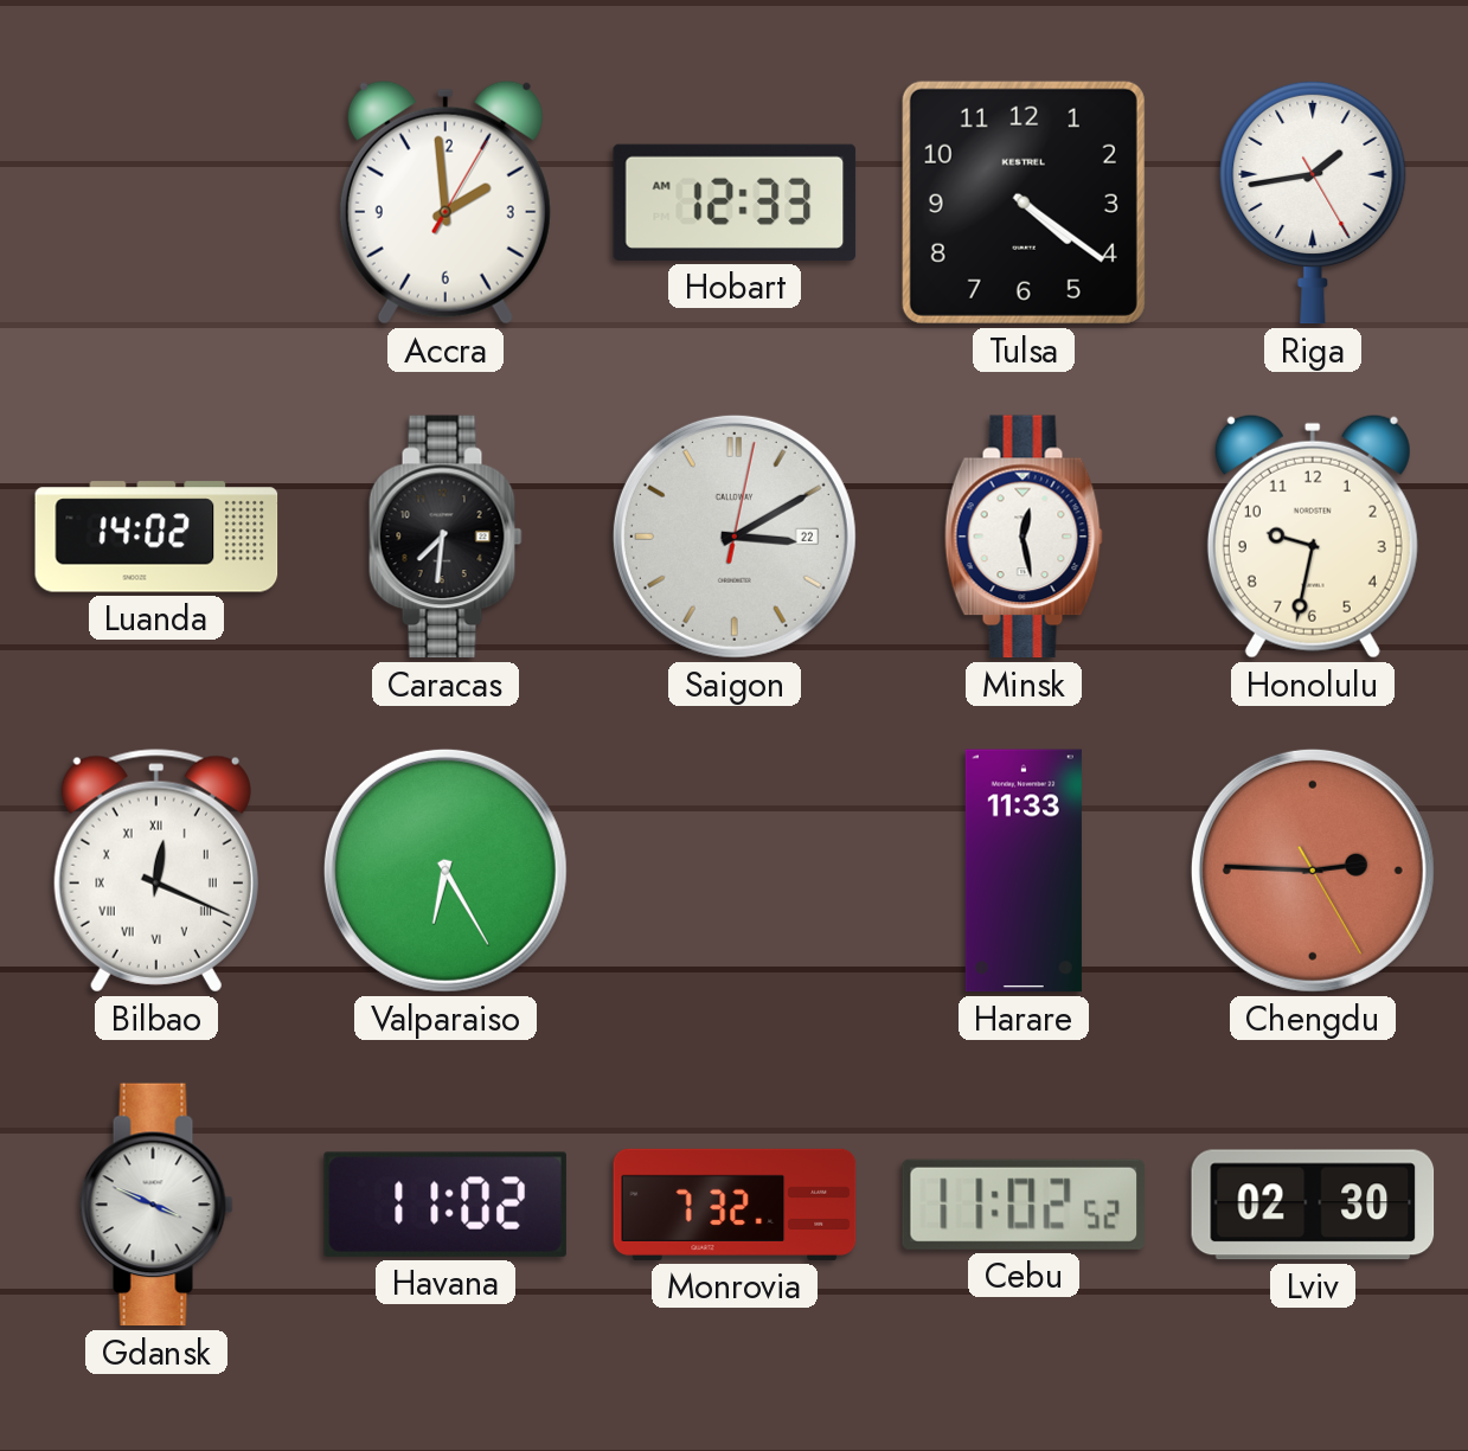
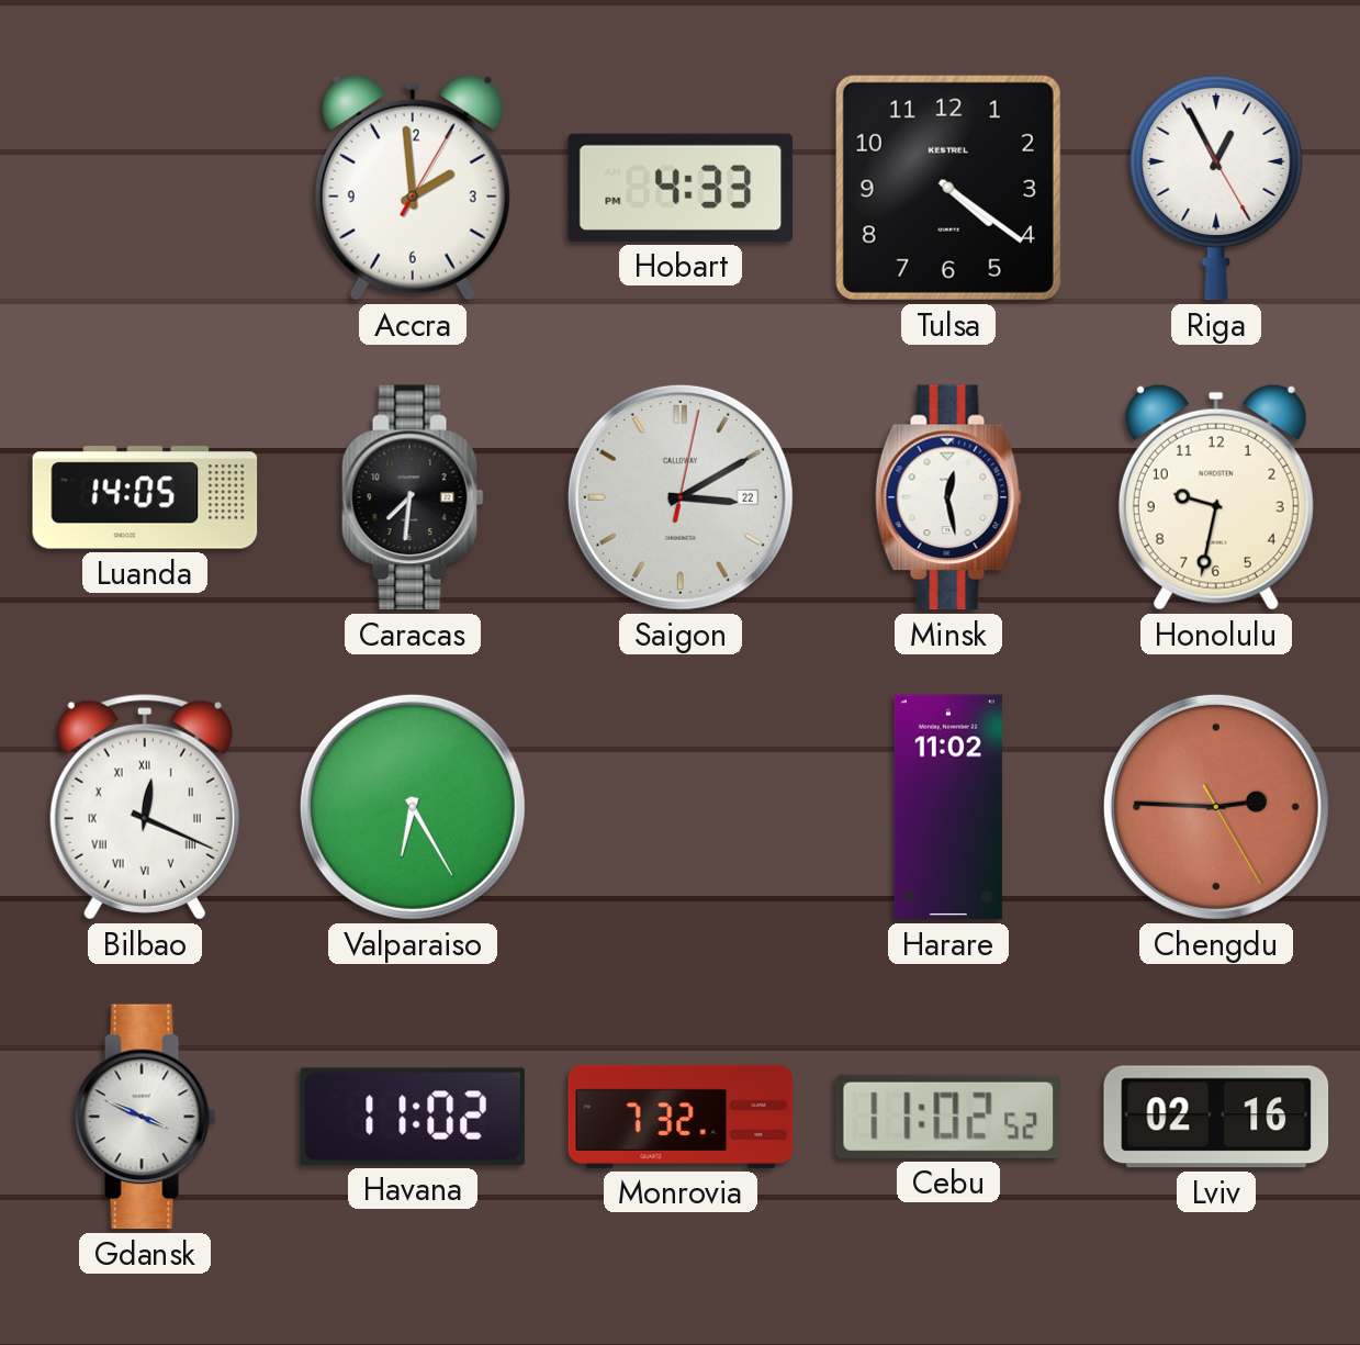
Hobart: 12:33 -> 4:33 (681, 188)
Riga: 1:43 -> 12:55 (1216, 188)
Luanda: 14:02 -> 14:05 (145, 497)
Harare: 11:33 -> 11:02 (948, 807)
Lviv: 02:30 -> 02:16 (1216, 1117)
